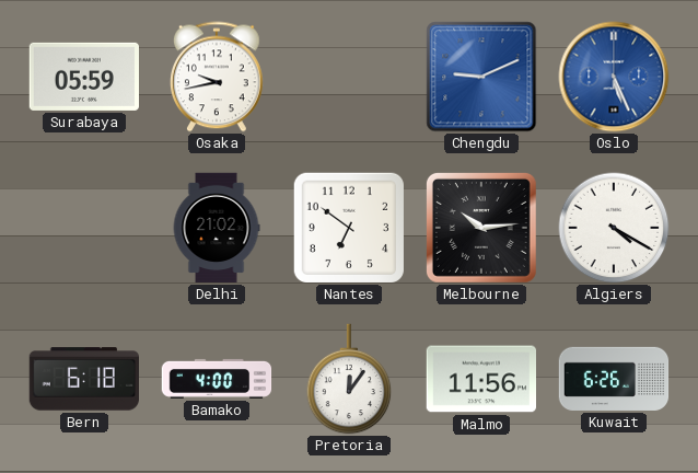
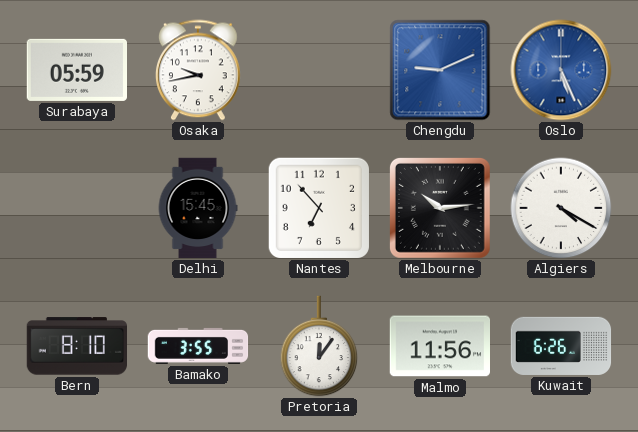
Delhi: 21:02 -> 15:45 (198, 208)
Nantes: 6:51 -> 6:53 (319, 208)
Bern: 6:18 -> 8:10 (76, 346)
Bamako: 4:00 -> 3:55 (198, 346)
